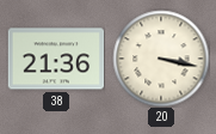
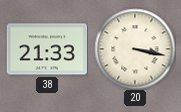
38: 21:36 -> 21:33 (47, 49)
